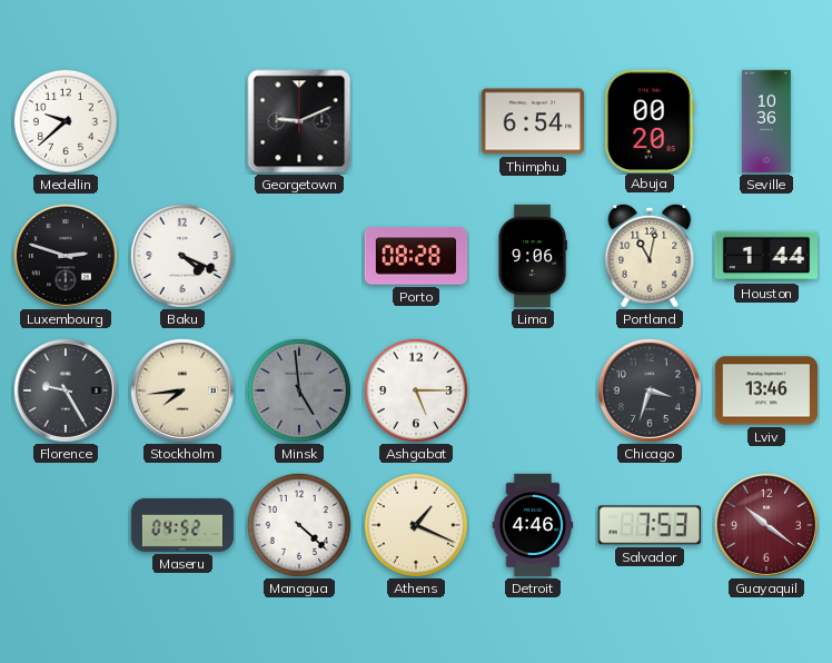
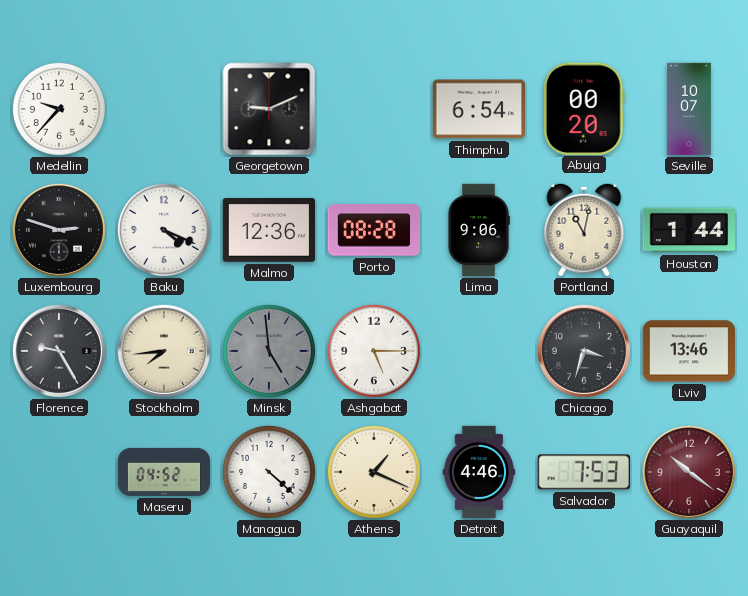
Medellin: 9:38 -> 9:37 (59, 109)
Seville: 10:36 -> 10:07 (689, 109)
Malmo: none -> 12:36 (269, 231)
